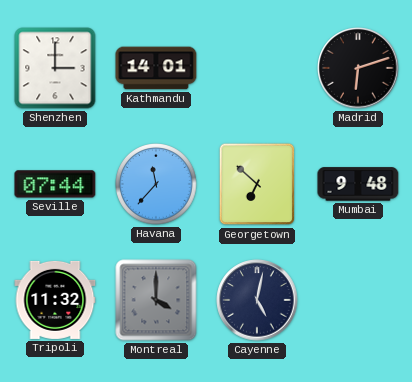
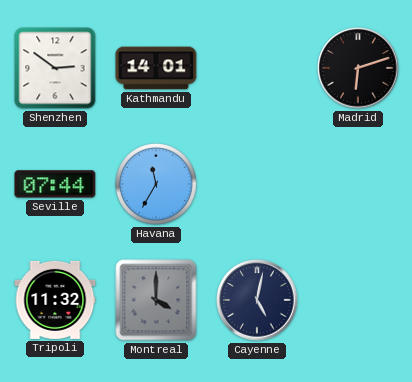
Shenzhen: 3:00 -> 2:51 (55, 68)
Havana: 11:37 -> 11:35 (157, 185)
Georgetown: 6:52 -> none (257, 184)
Mumbai: 9:48 -> none (358, 184)
